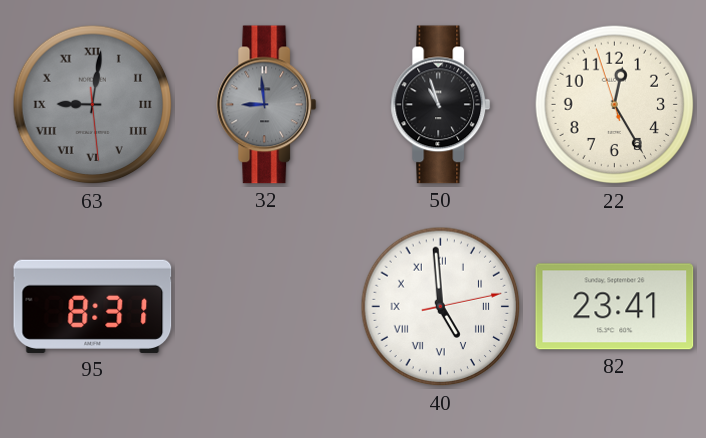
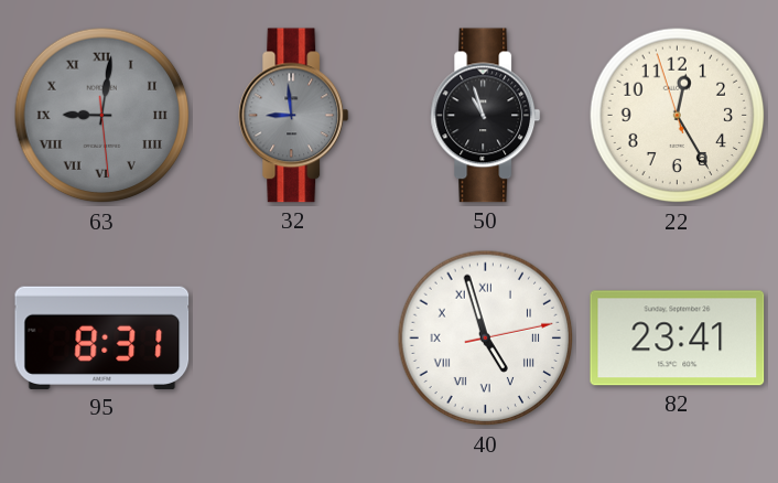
40: 4:59 -> 4:57 (486, 339)
